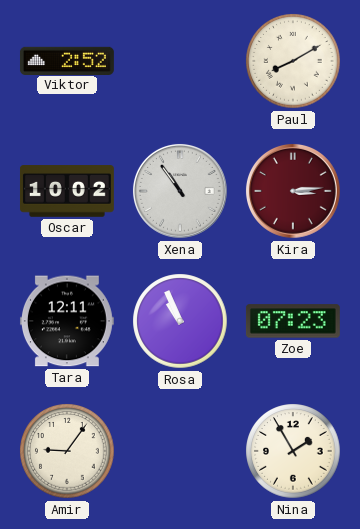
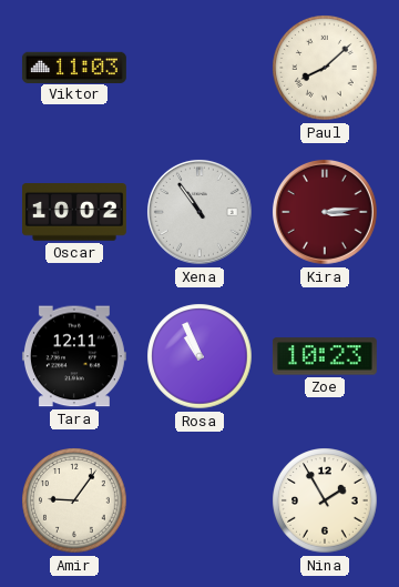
Viktor: 2:52 -> 11:03 (74, 67)
Paul: 8:10 -> 8:08 (325, 68)
Zoe: 07:23 -> 10:23 (325, 356)
